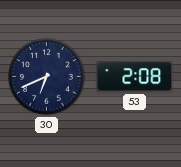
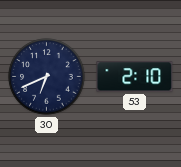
53: 2:08 -> 2:10 (135, 77)
